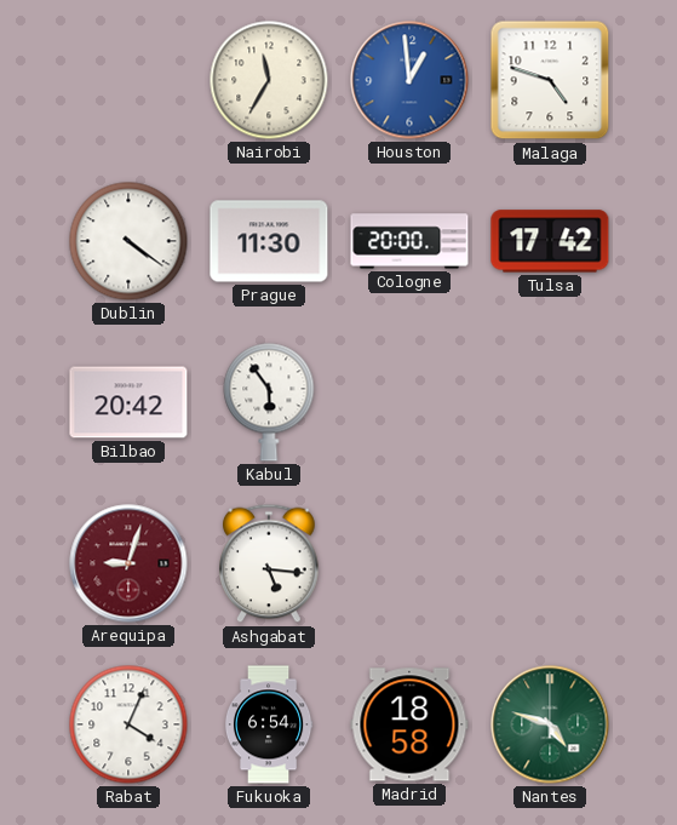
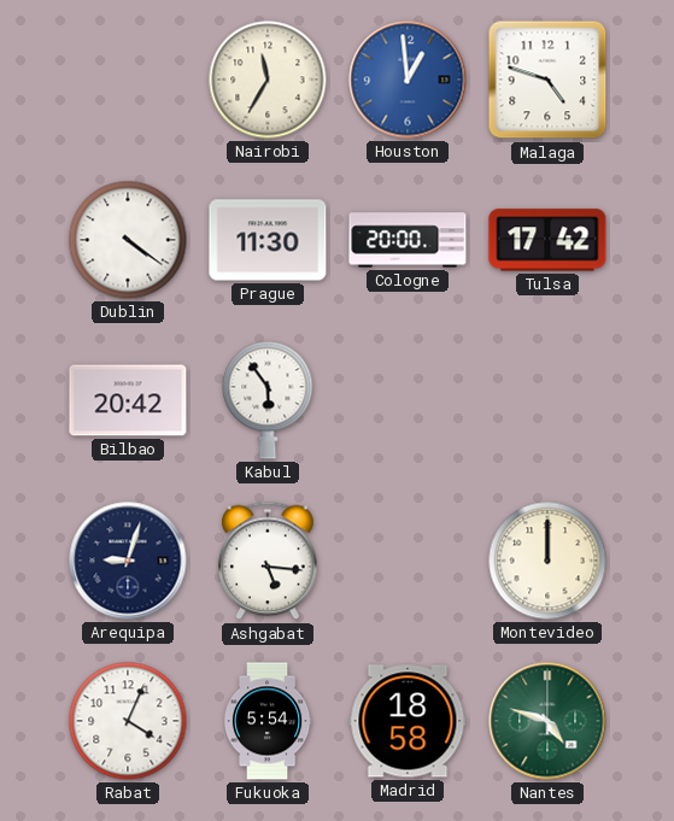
Arequipa dial: burgundy -> navy (128, 561)
Montevideo: none -> 12:00 (547, 561)
Fukuoka: 6:54 -> 5:54 (268, 721)
